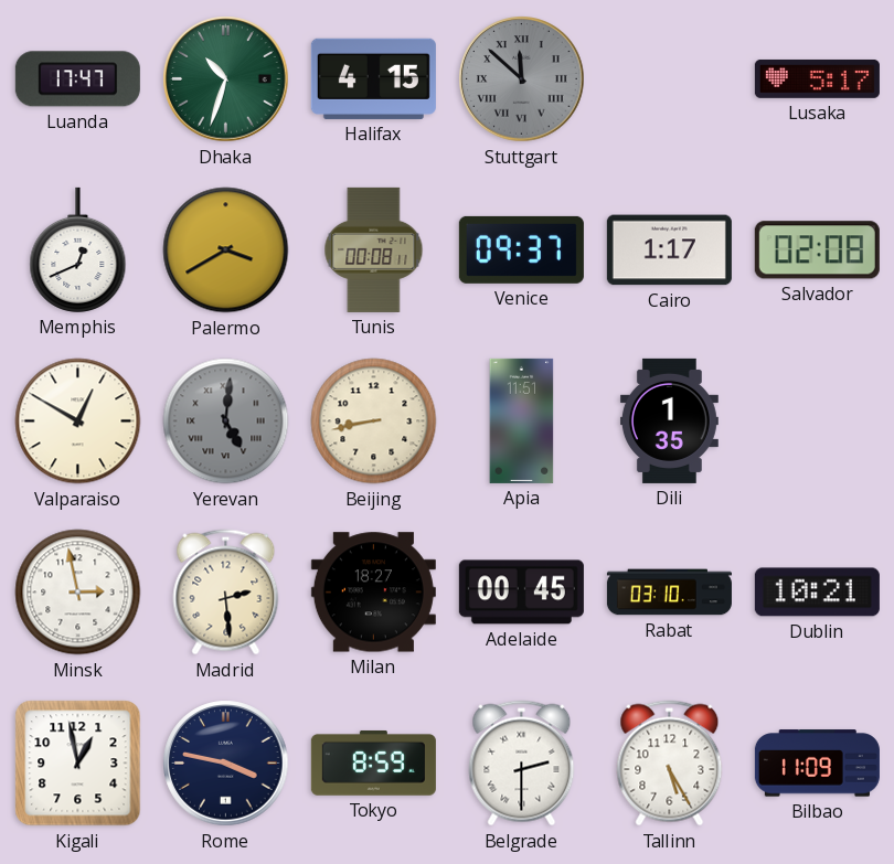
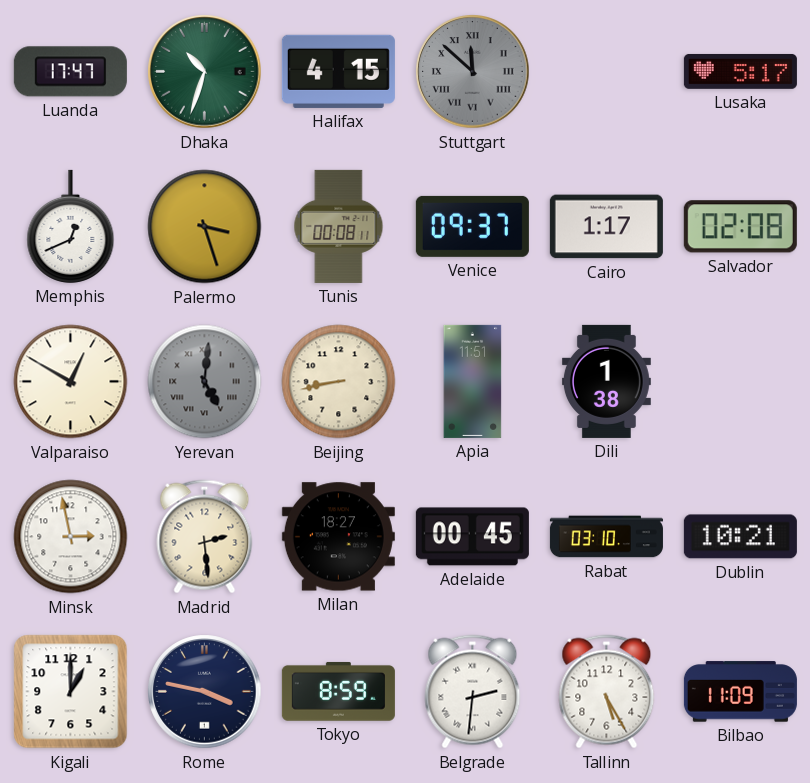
Palermo: 3:40 -> 3:27 (205, 227)
Dili: 1:35 -> 1:38 (606, 381)
Kigali: 12:58 -> 1:00 (71, 692)
Belgrade: 2:30 -> 2:31 (473, 692)
